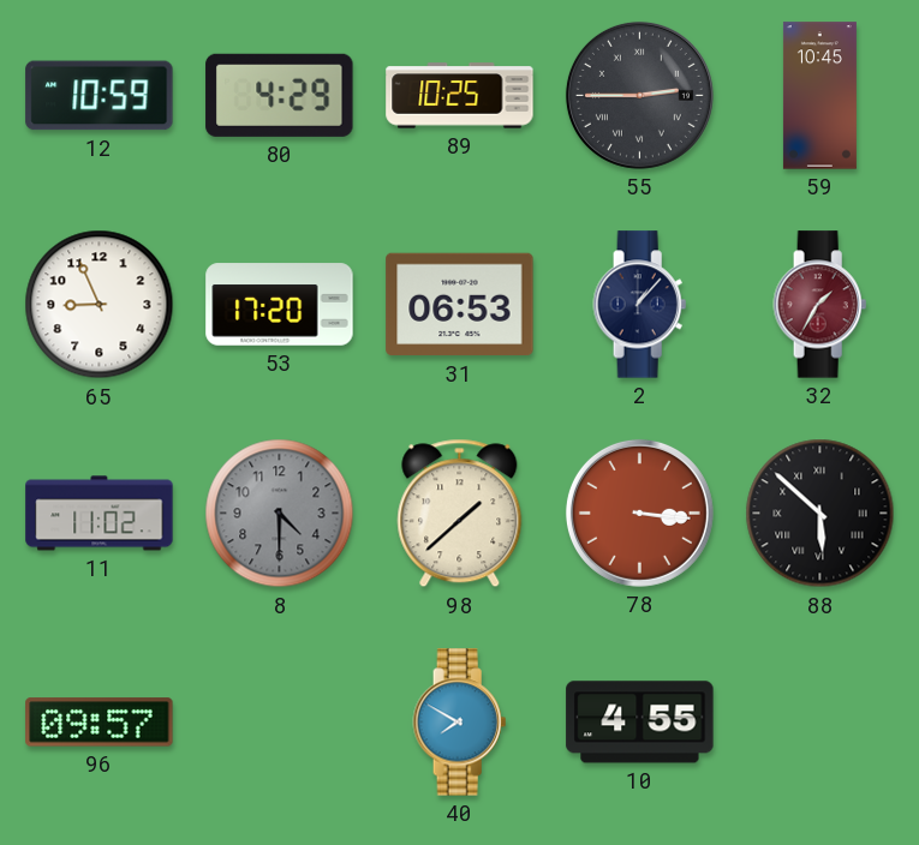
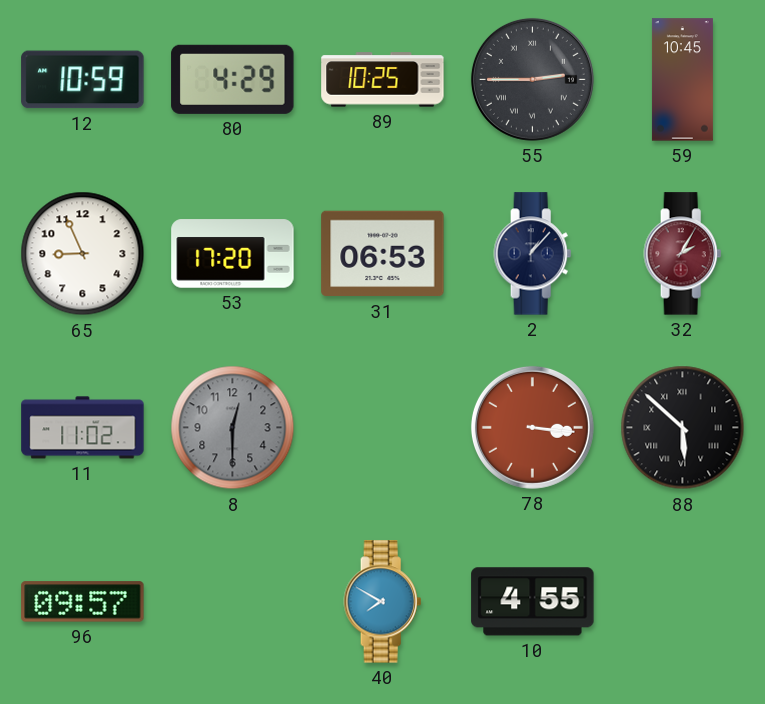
32: 1:35 -> 2:05 (683, 254)
8: 4:30 -> 12:30 (233, 428)
98: 1:38 -> none (460, 514)
